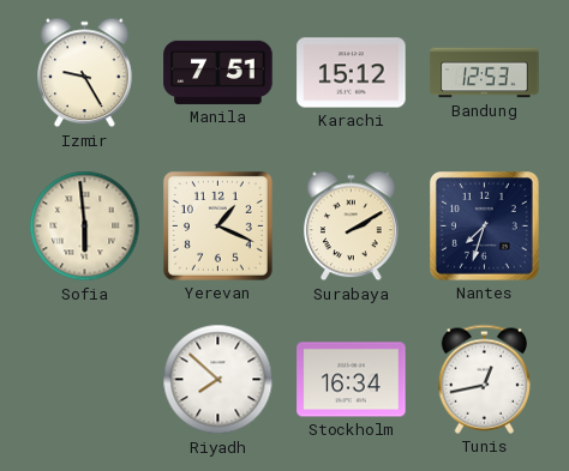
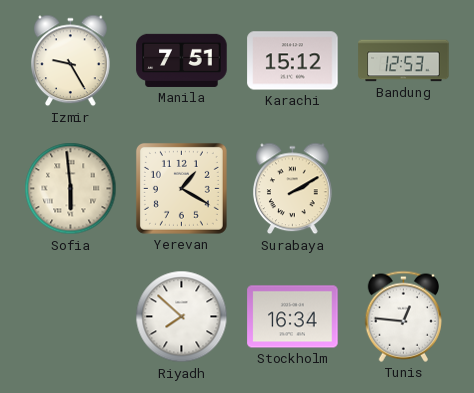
Yerevan: 1:19 -> 1:20 (181, 188)
Nantes: 7:33 -> none (485, 227)
Tunis: 12:43 -> 12:46 (404, 316)
